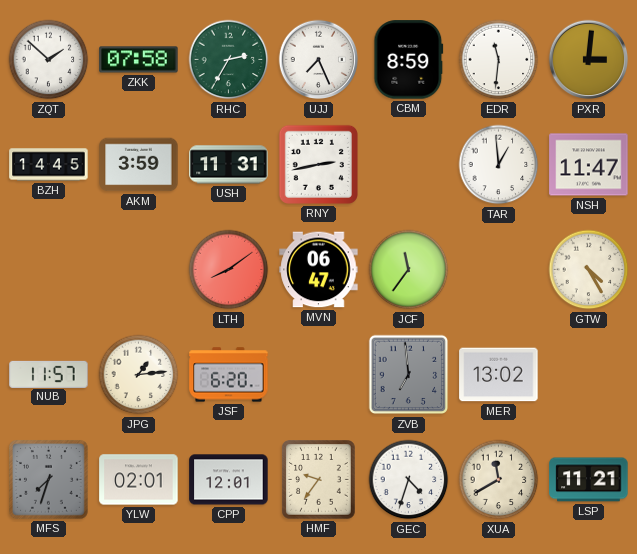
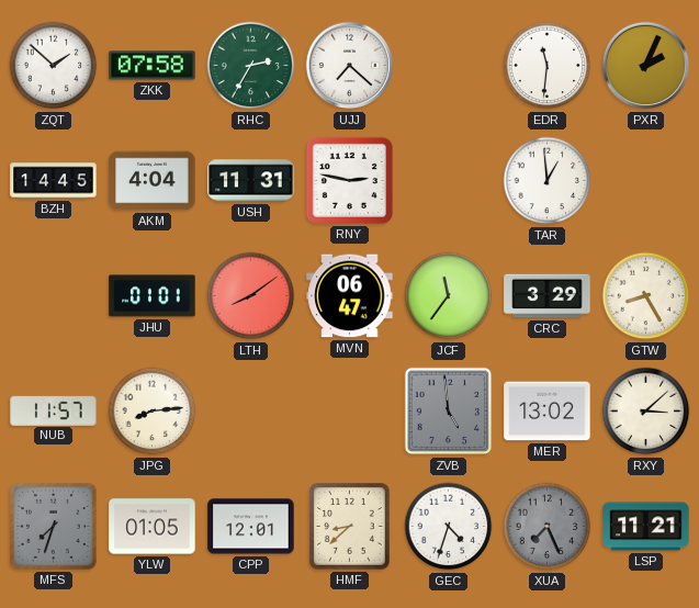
UJJ: 7:26 -> 7:22 (350, 66)
CBM: 8:59 -> none (409, 60)
PXR: 3:01 -> 2:04 (646, 66)
AKM: 3:59 -> 4:04 (153, 181)
RNY: 2:43 -> 2:47 (349, 180)
NSH: 11:47 -> none (589, 165)
JHU: none -> 01:01 (153, 296)
CRC: none -> 3:29 (548, 296)
GTW: 4:25 -> 8:25 (646, 296)
JPG: 1:14 -> 8:14 (153, 412)
JSF: 6:20 -> none (229, 375)
ZVB: 6:59 -> 4:59 (449, 412)
RXY: none -> 3:08 (646, 412)
YLW: 02:01 -> 01:05 (153, 527)
HMF: 9:36 -> 8:38 (350, 527)
XUA: 11:40 -> 7:26 (548, 527)
XUA dial: cream -> grey (548, 527)
